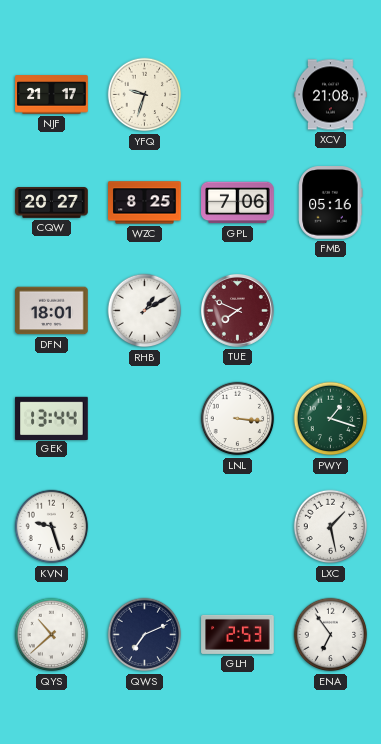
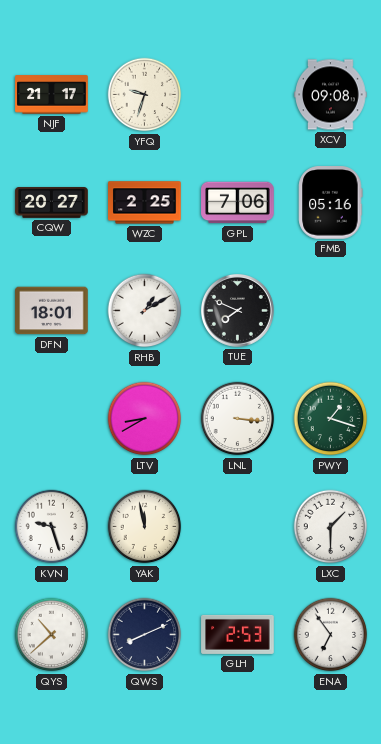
XCV: 21:08 -> 09:08 (331, 95)
WZC: 8:25 -> 2:25 (145, 203)
TUE dial: burgundy -> black (237, 310)
GEK: 13:44 -> none (52, 418)
LTV: none -> 8:40 (145, 419)
YAK: none -> 11:58 (145, 527)
LXC: 1:28 -> 1:30 (331, 527)
QWS: 7:11 -> 8:11 (145, 635)
